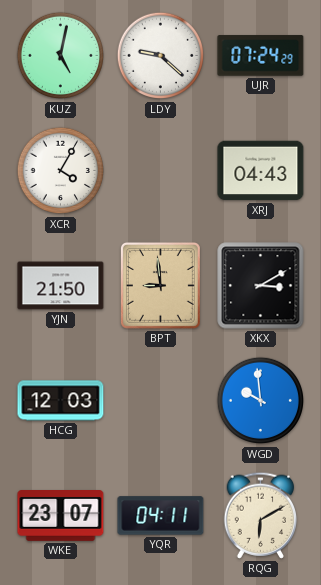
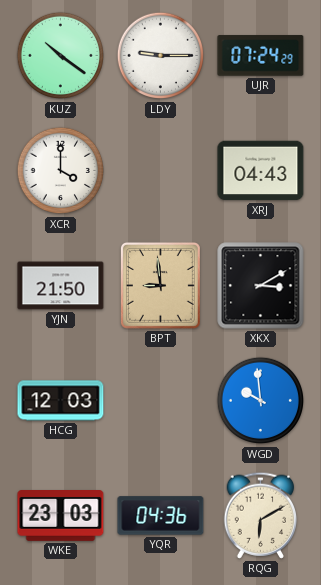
KUZ: 5:02 -> 10:21 (61, 56)
LDY: 9:22 -> 9:15 (161, 56)
XCR: 4:05 -> 4:00 (61, 171)
WKE: 23:07 -> 23:03 (61, 516)
YQR: 04:11 -> 04:36 (161, 516)
